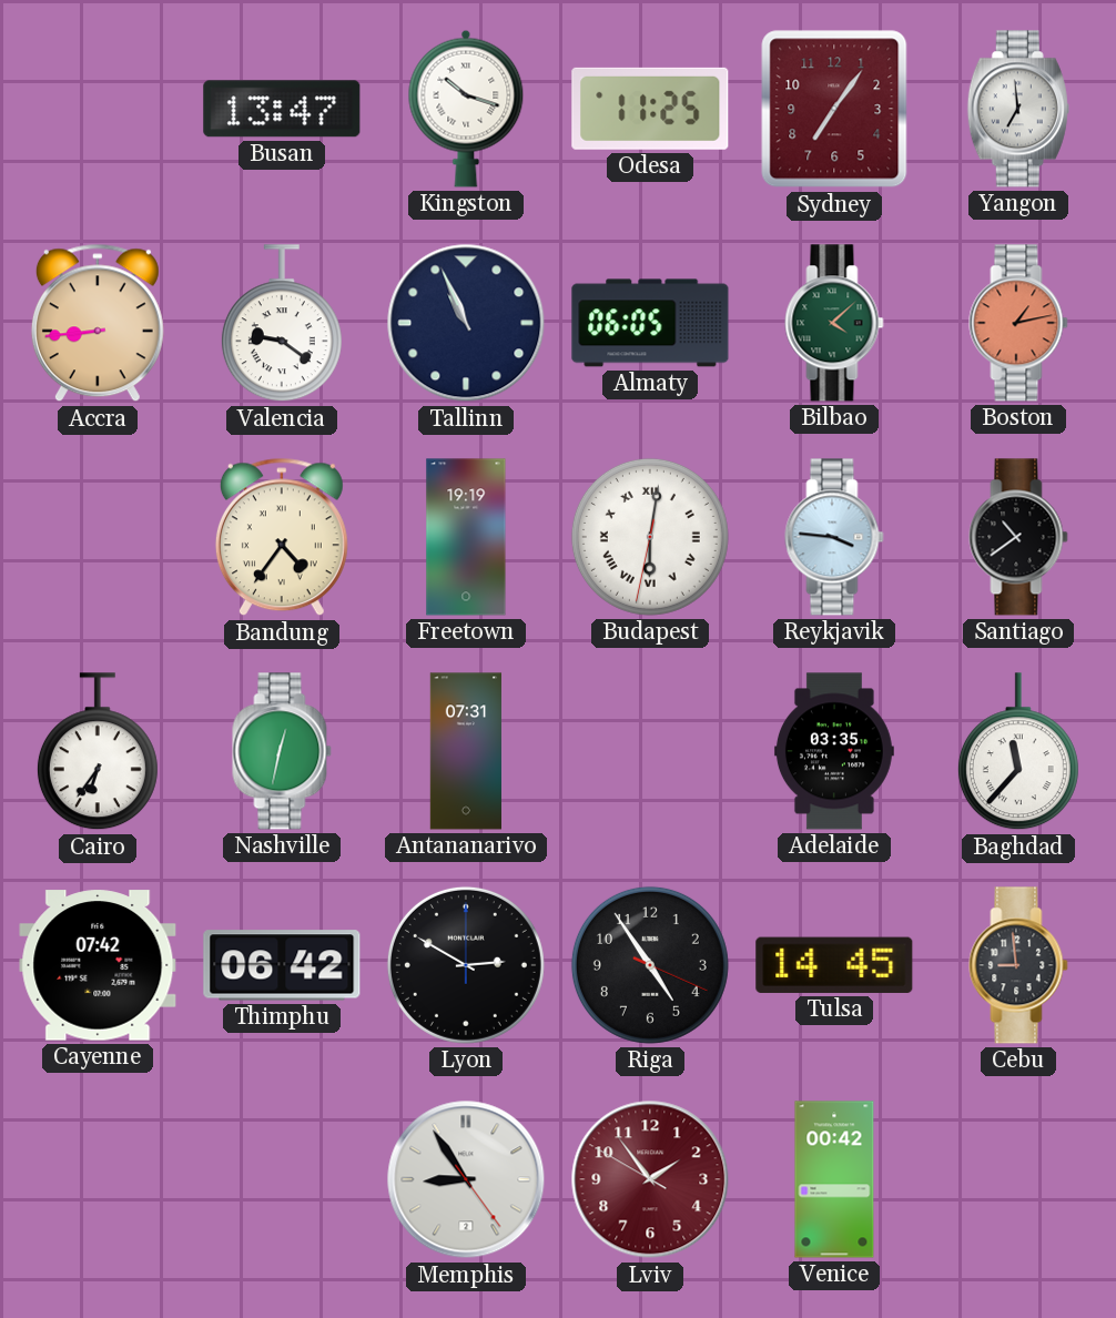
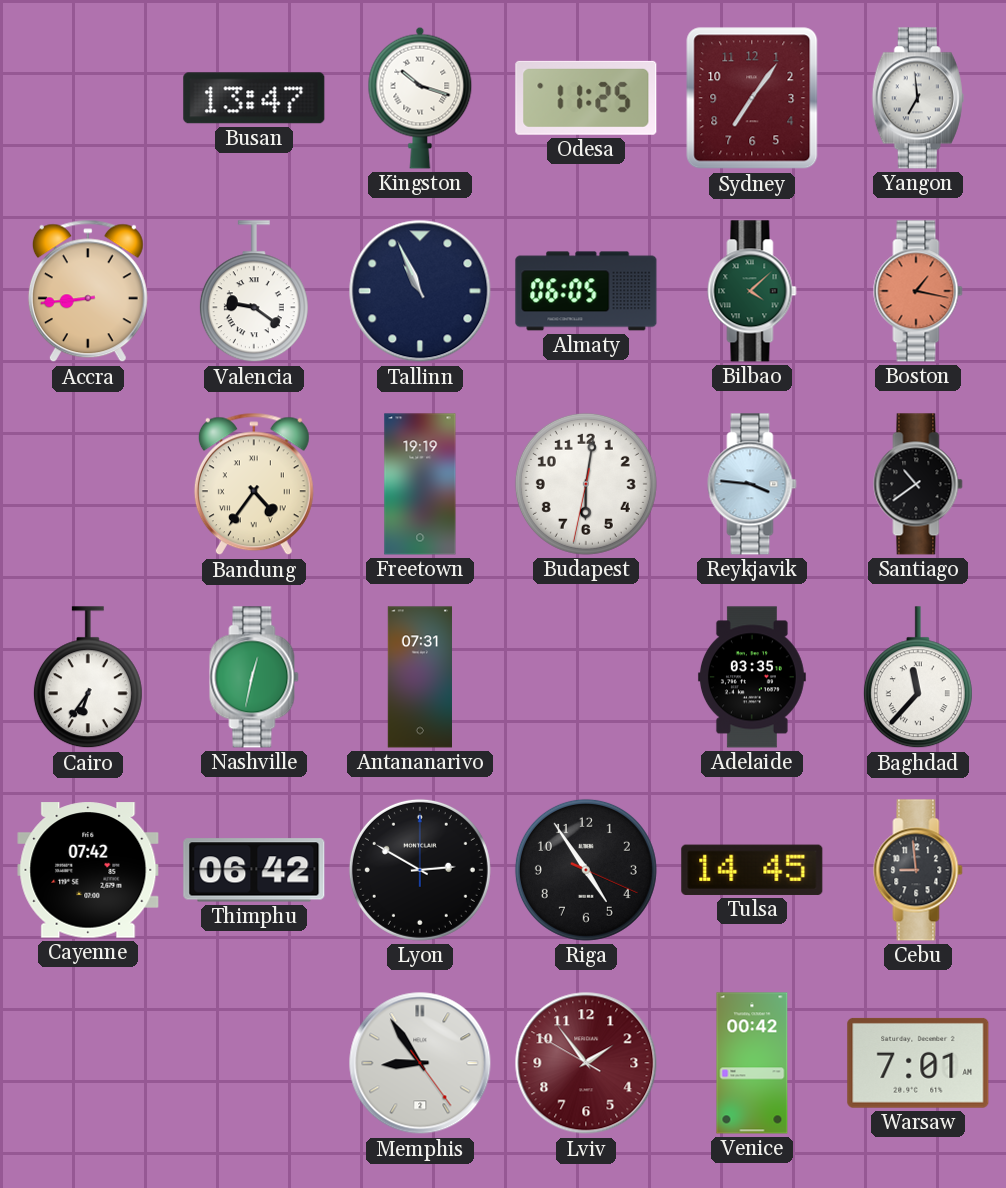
Boston: 1:13 -> 1:17 (918, 291)
Budapest numerals: Roman -> Arabic (586, 484)
Warsaw: none -> 7:01 (918, 1063)
